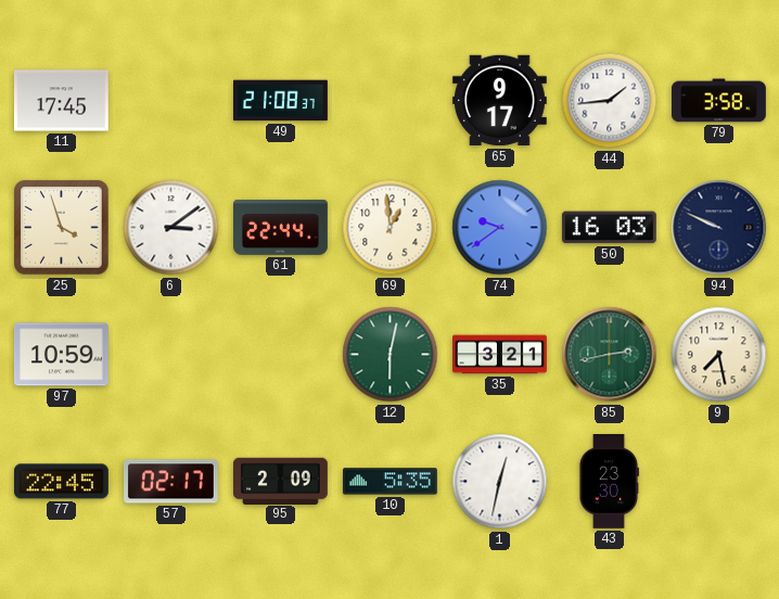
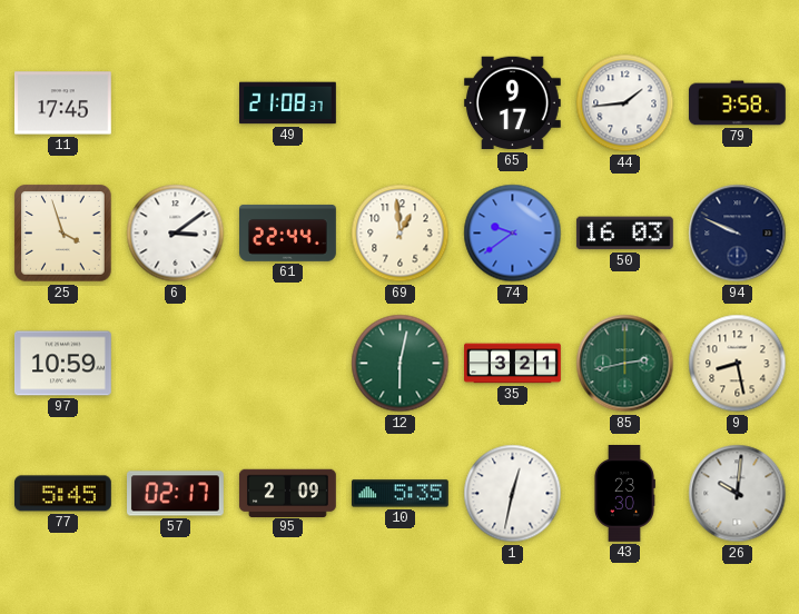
9: 7:28 -> 8:28 (738, 364)
77: 22:45 -> 5:45 (62, 494)
26: none -> 10:01 (738, 494)
